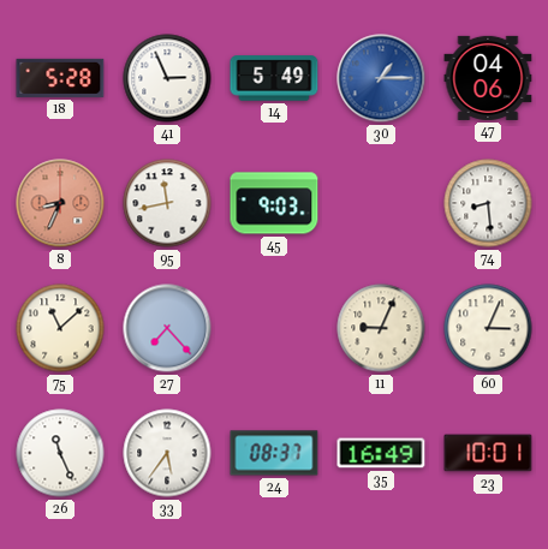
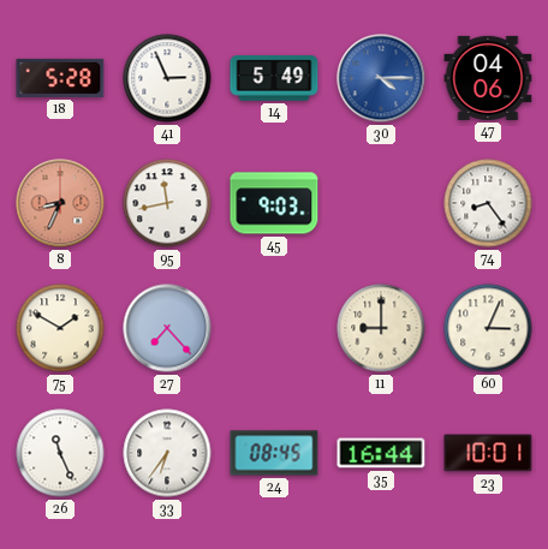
30: 1:15 -> 4:15 (381, 78)
74: 8:29 -> 8:24 (488, 203)
75: 11:08 -> 1:50 (60, 328)
11: 9:04 -> 9:00 (381, 328)
33: 5:36 -> 6:36 (167, 453)
24: 08:37 -> 08:45 (274, 453)
35: 16:49 -> 16:44 (381, 453)
